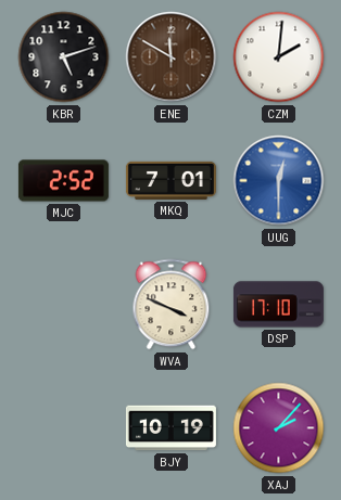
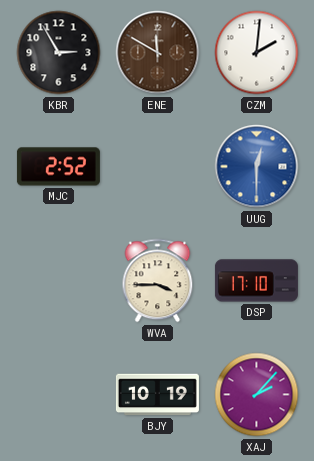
KBR: 5:12 -> 2:55 (59, 53)
MKQ: 7:01 -> none (171, 180)
WVA: 3:49 -> 3:45 (158, 281)
